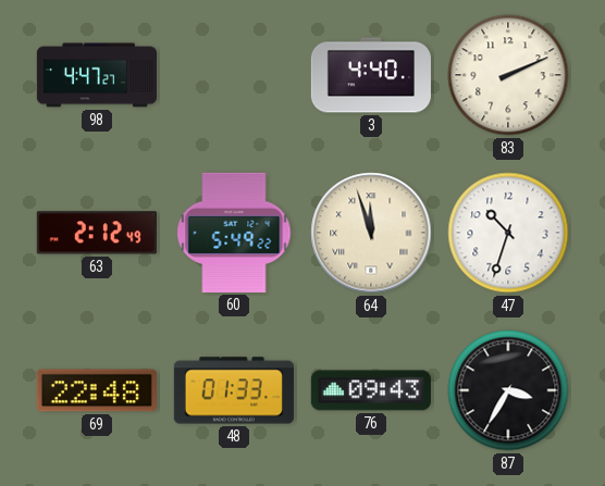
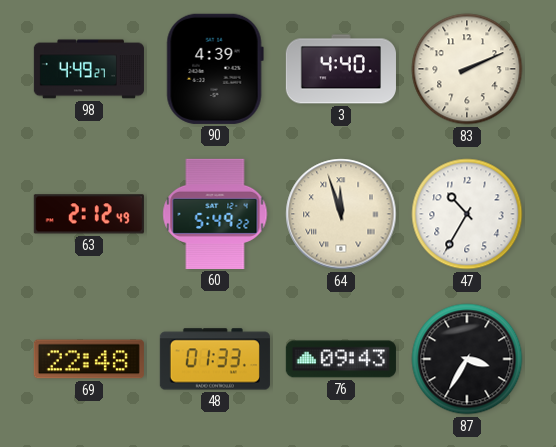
98: 4:47 -> 4:49 (89, 69)
90: none -> 4:39 (215, 69)
47: 10:33 -> 10:35 (467, 214)
